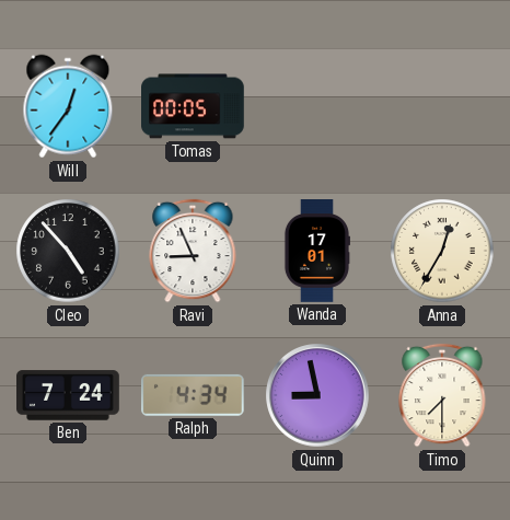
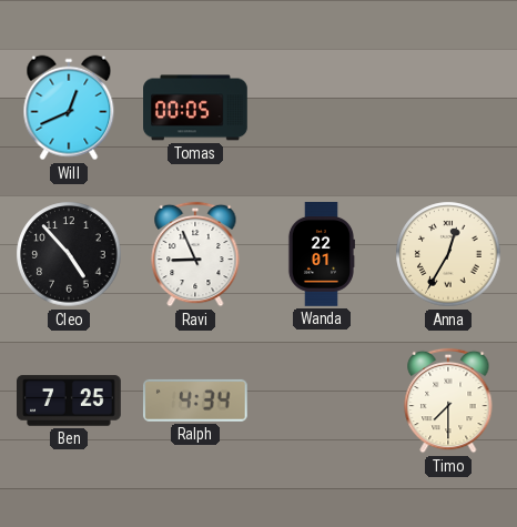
Will: 12:36 -> 12:41 (69, 108)
Wanda: 17:01 -> 22:01 (321, 255)
Ben: 7:24 -> 7:25 (70, 401)
Quinn: 8:58 -> none (317, 395)
